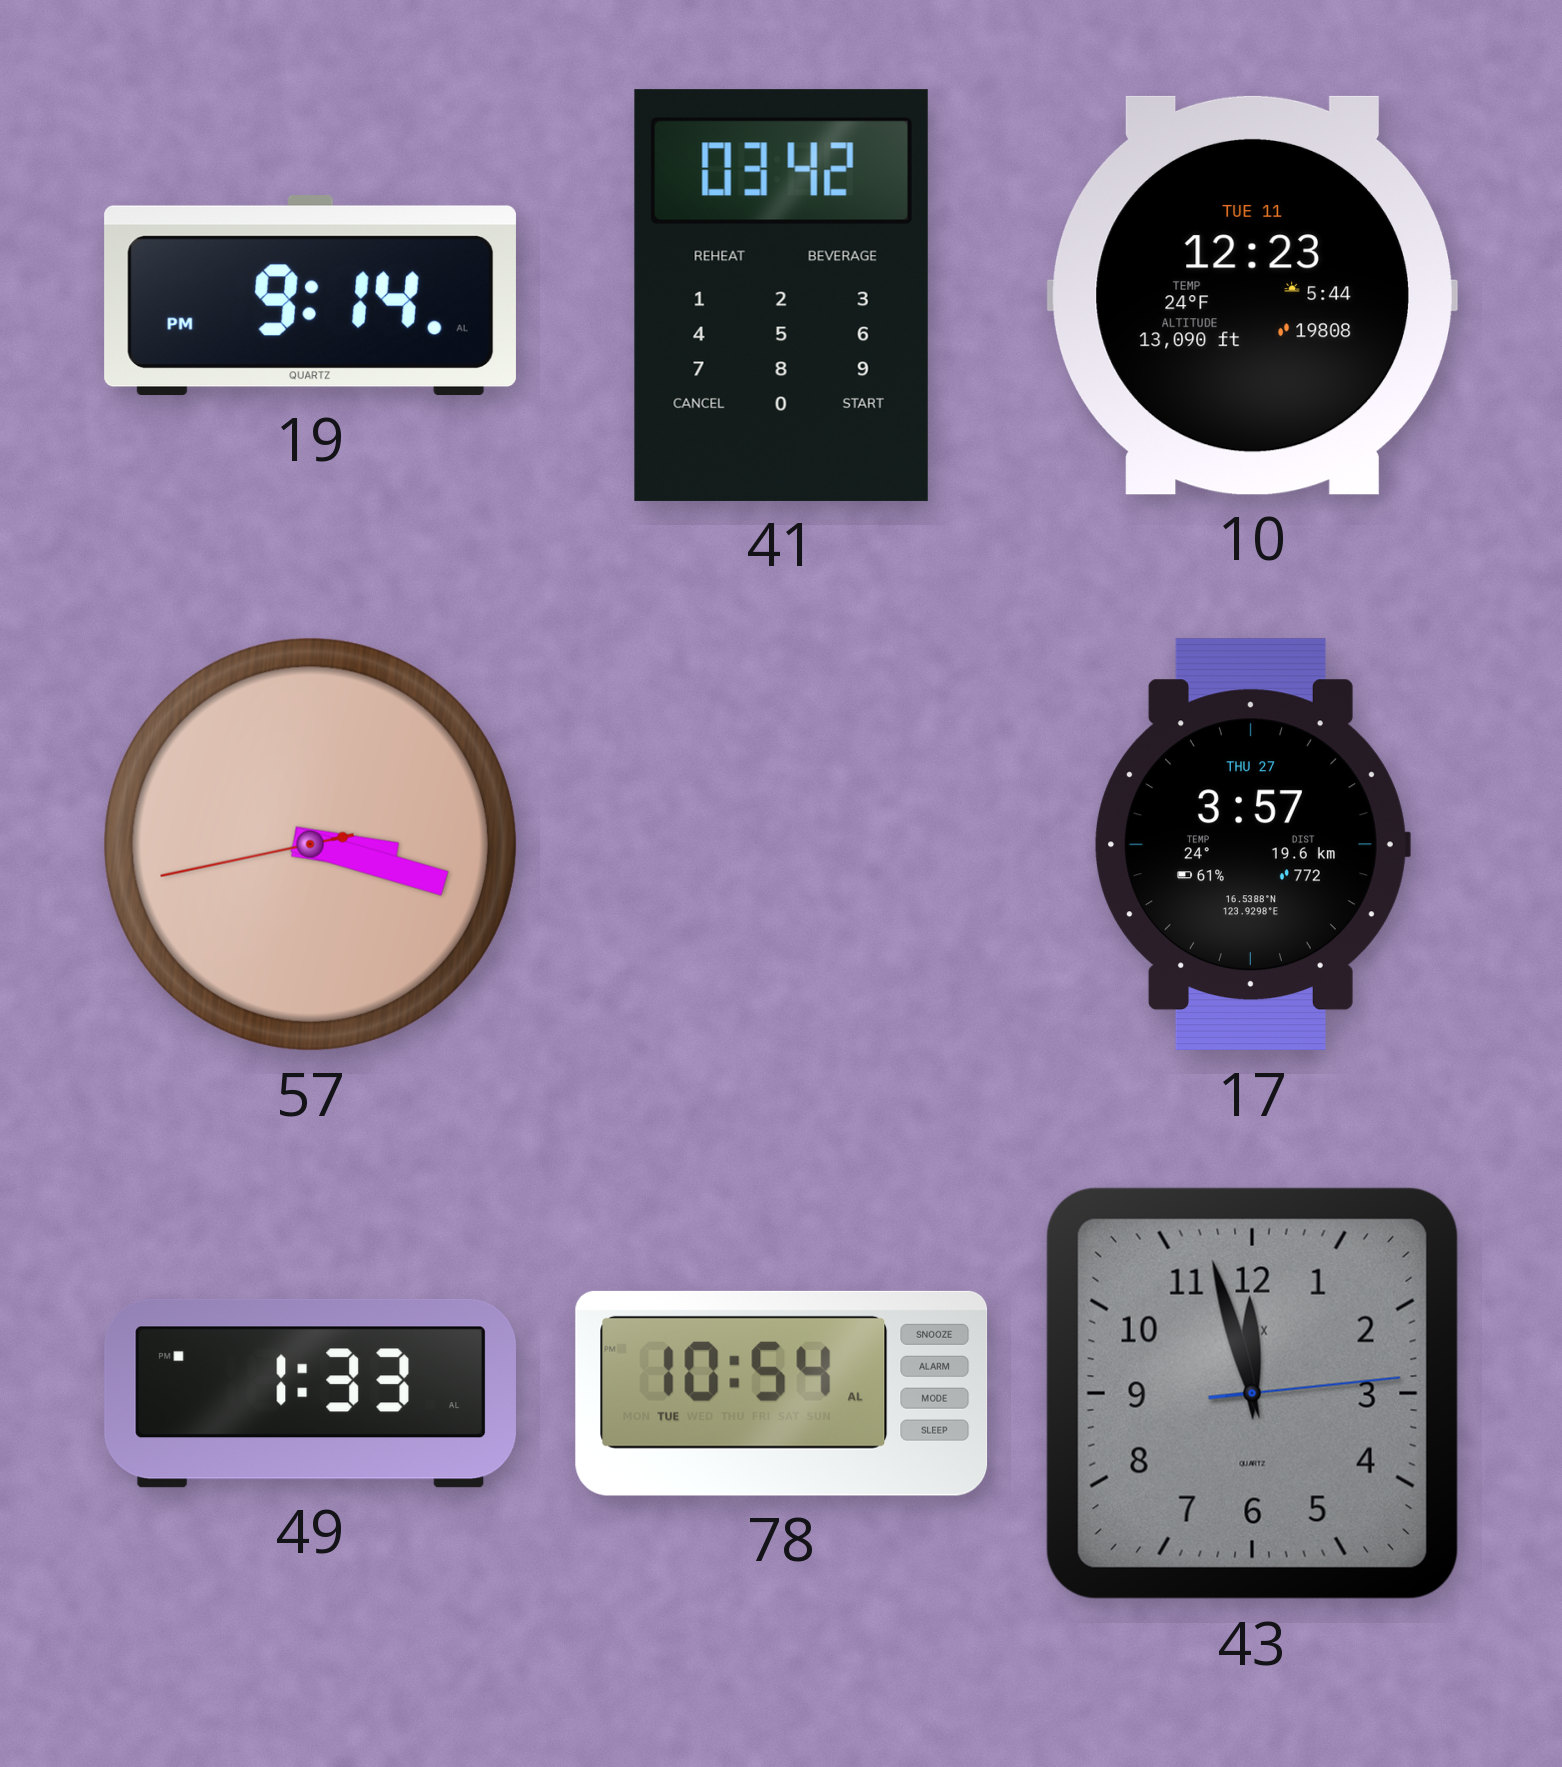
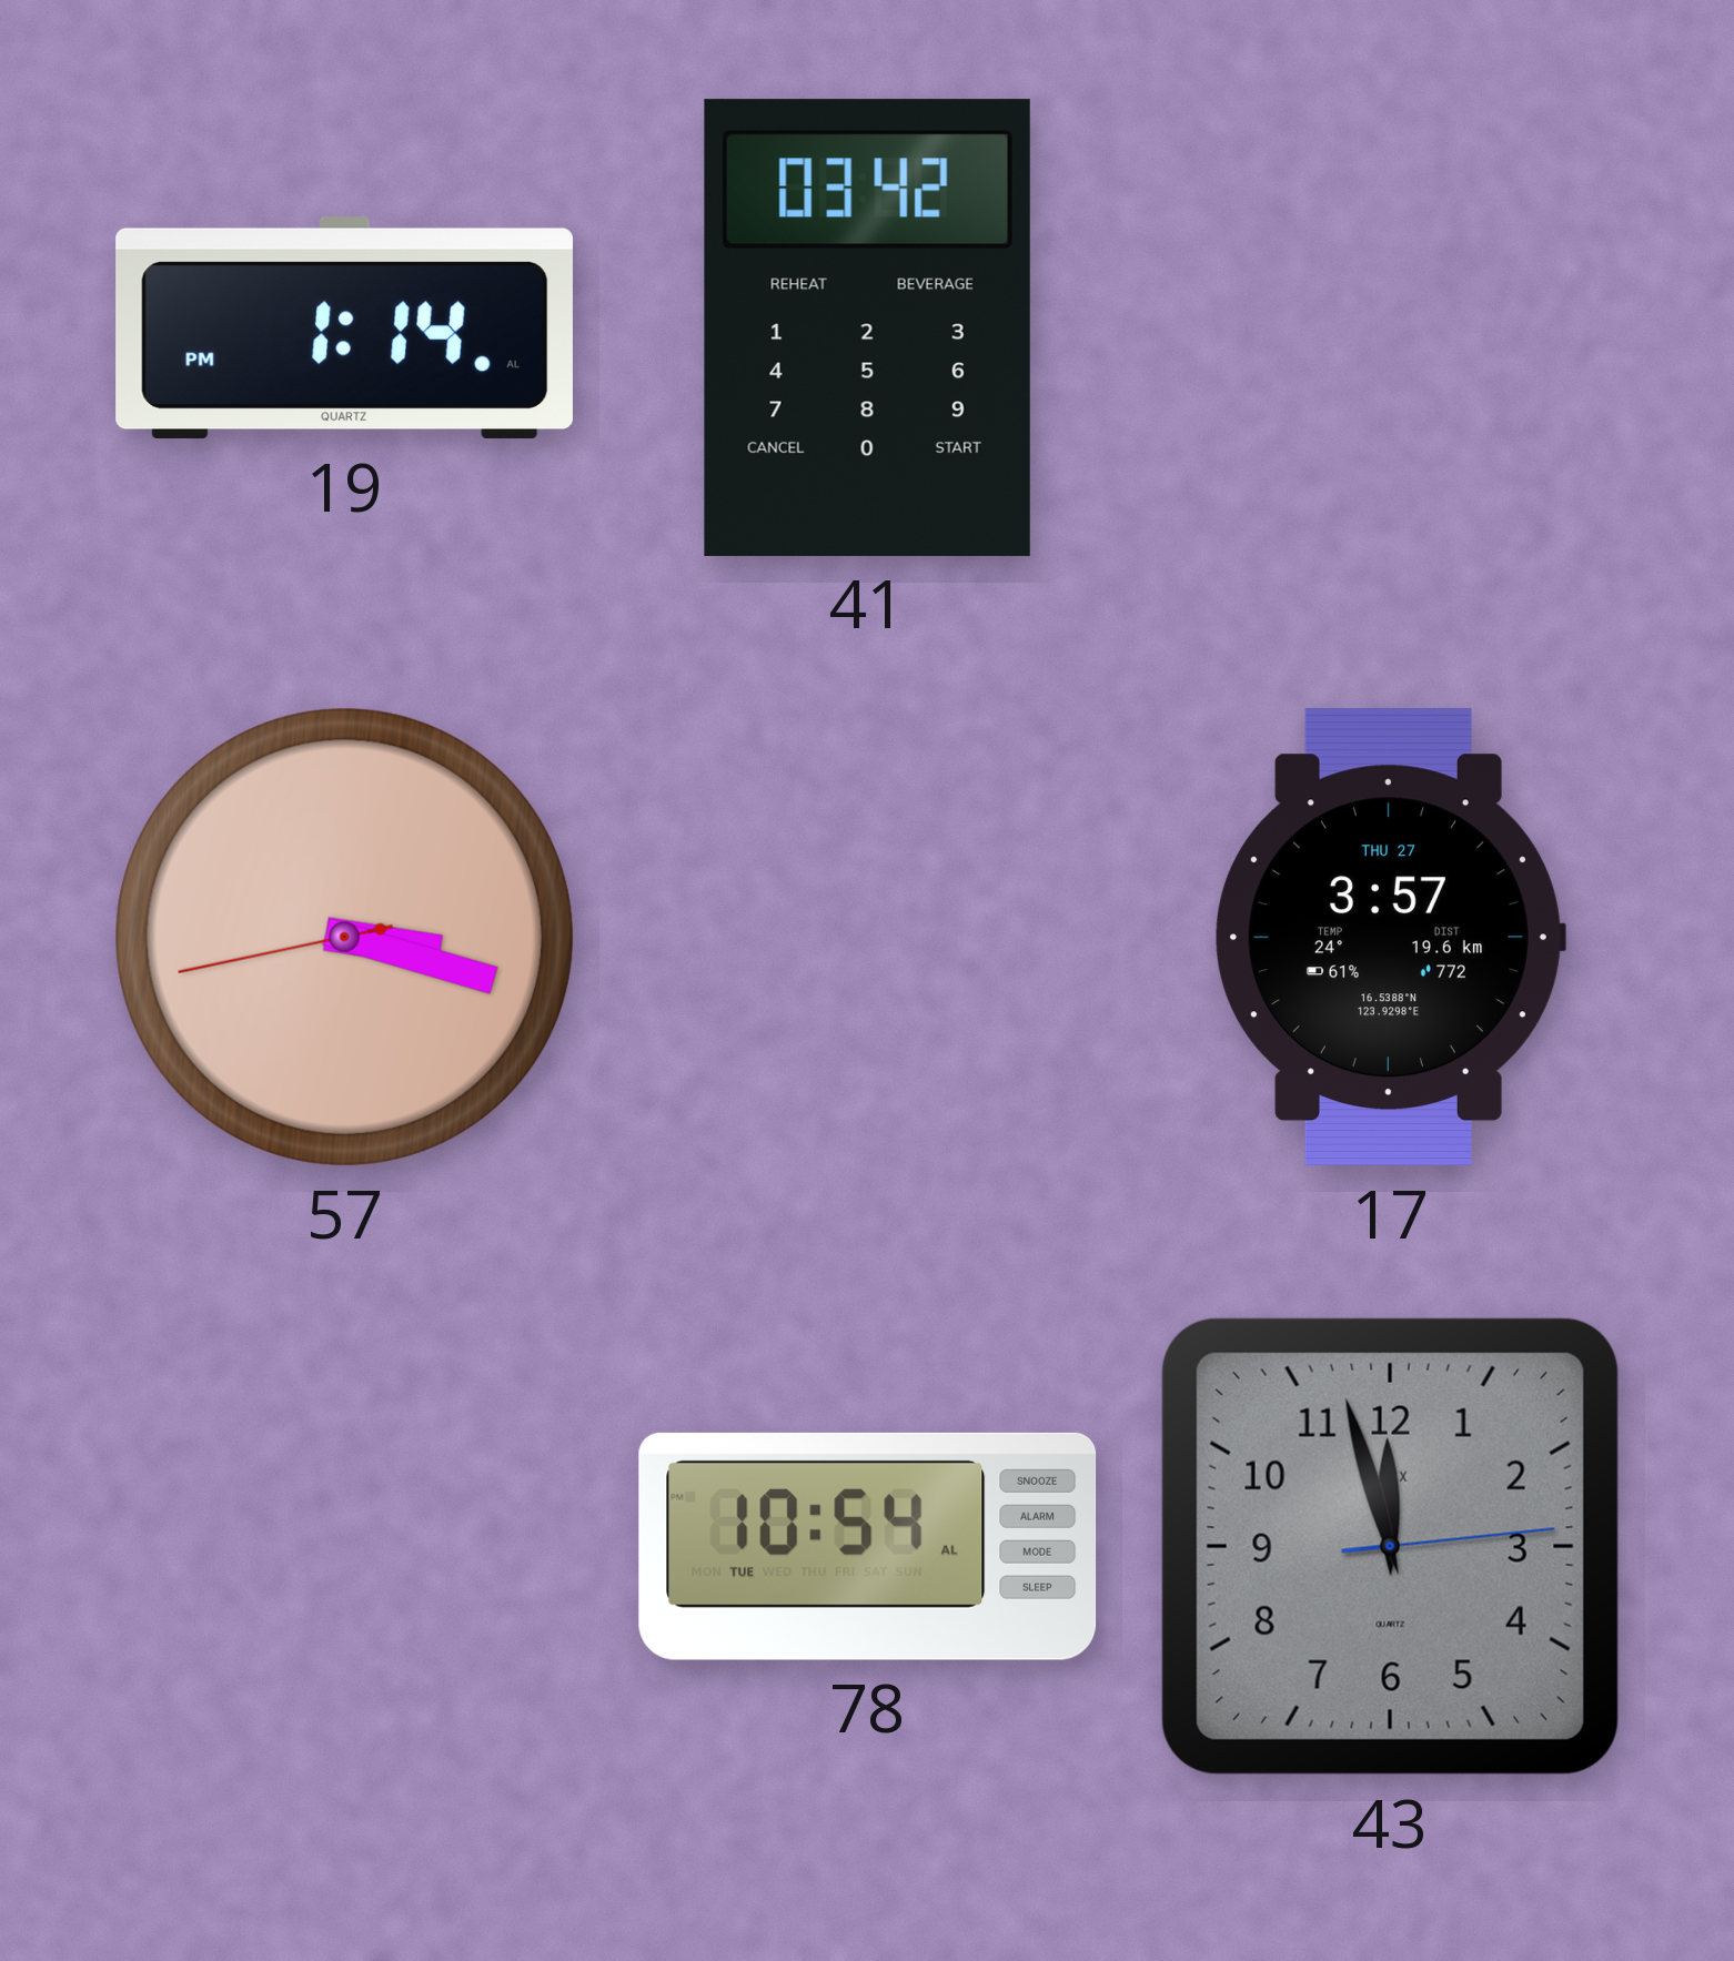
19: 9:14 -> 1:14 (344, 328)
10: 12:23 -> none (1252, 295)
49: 1:33 -> none (310, 1393)
